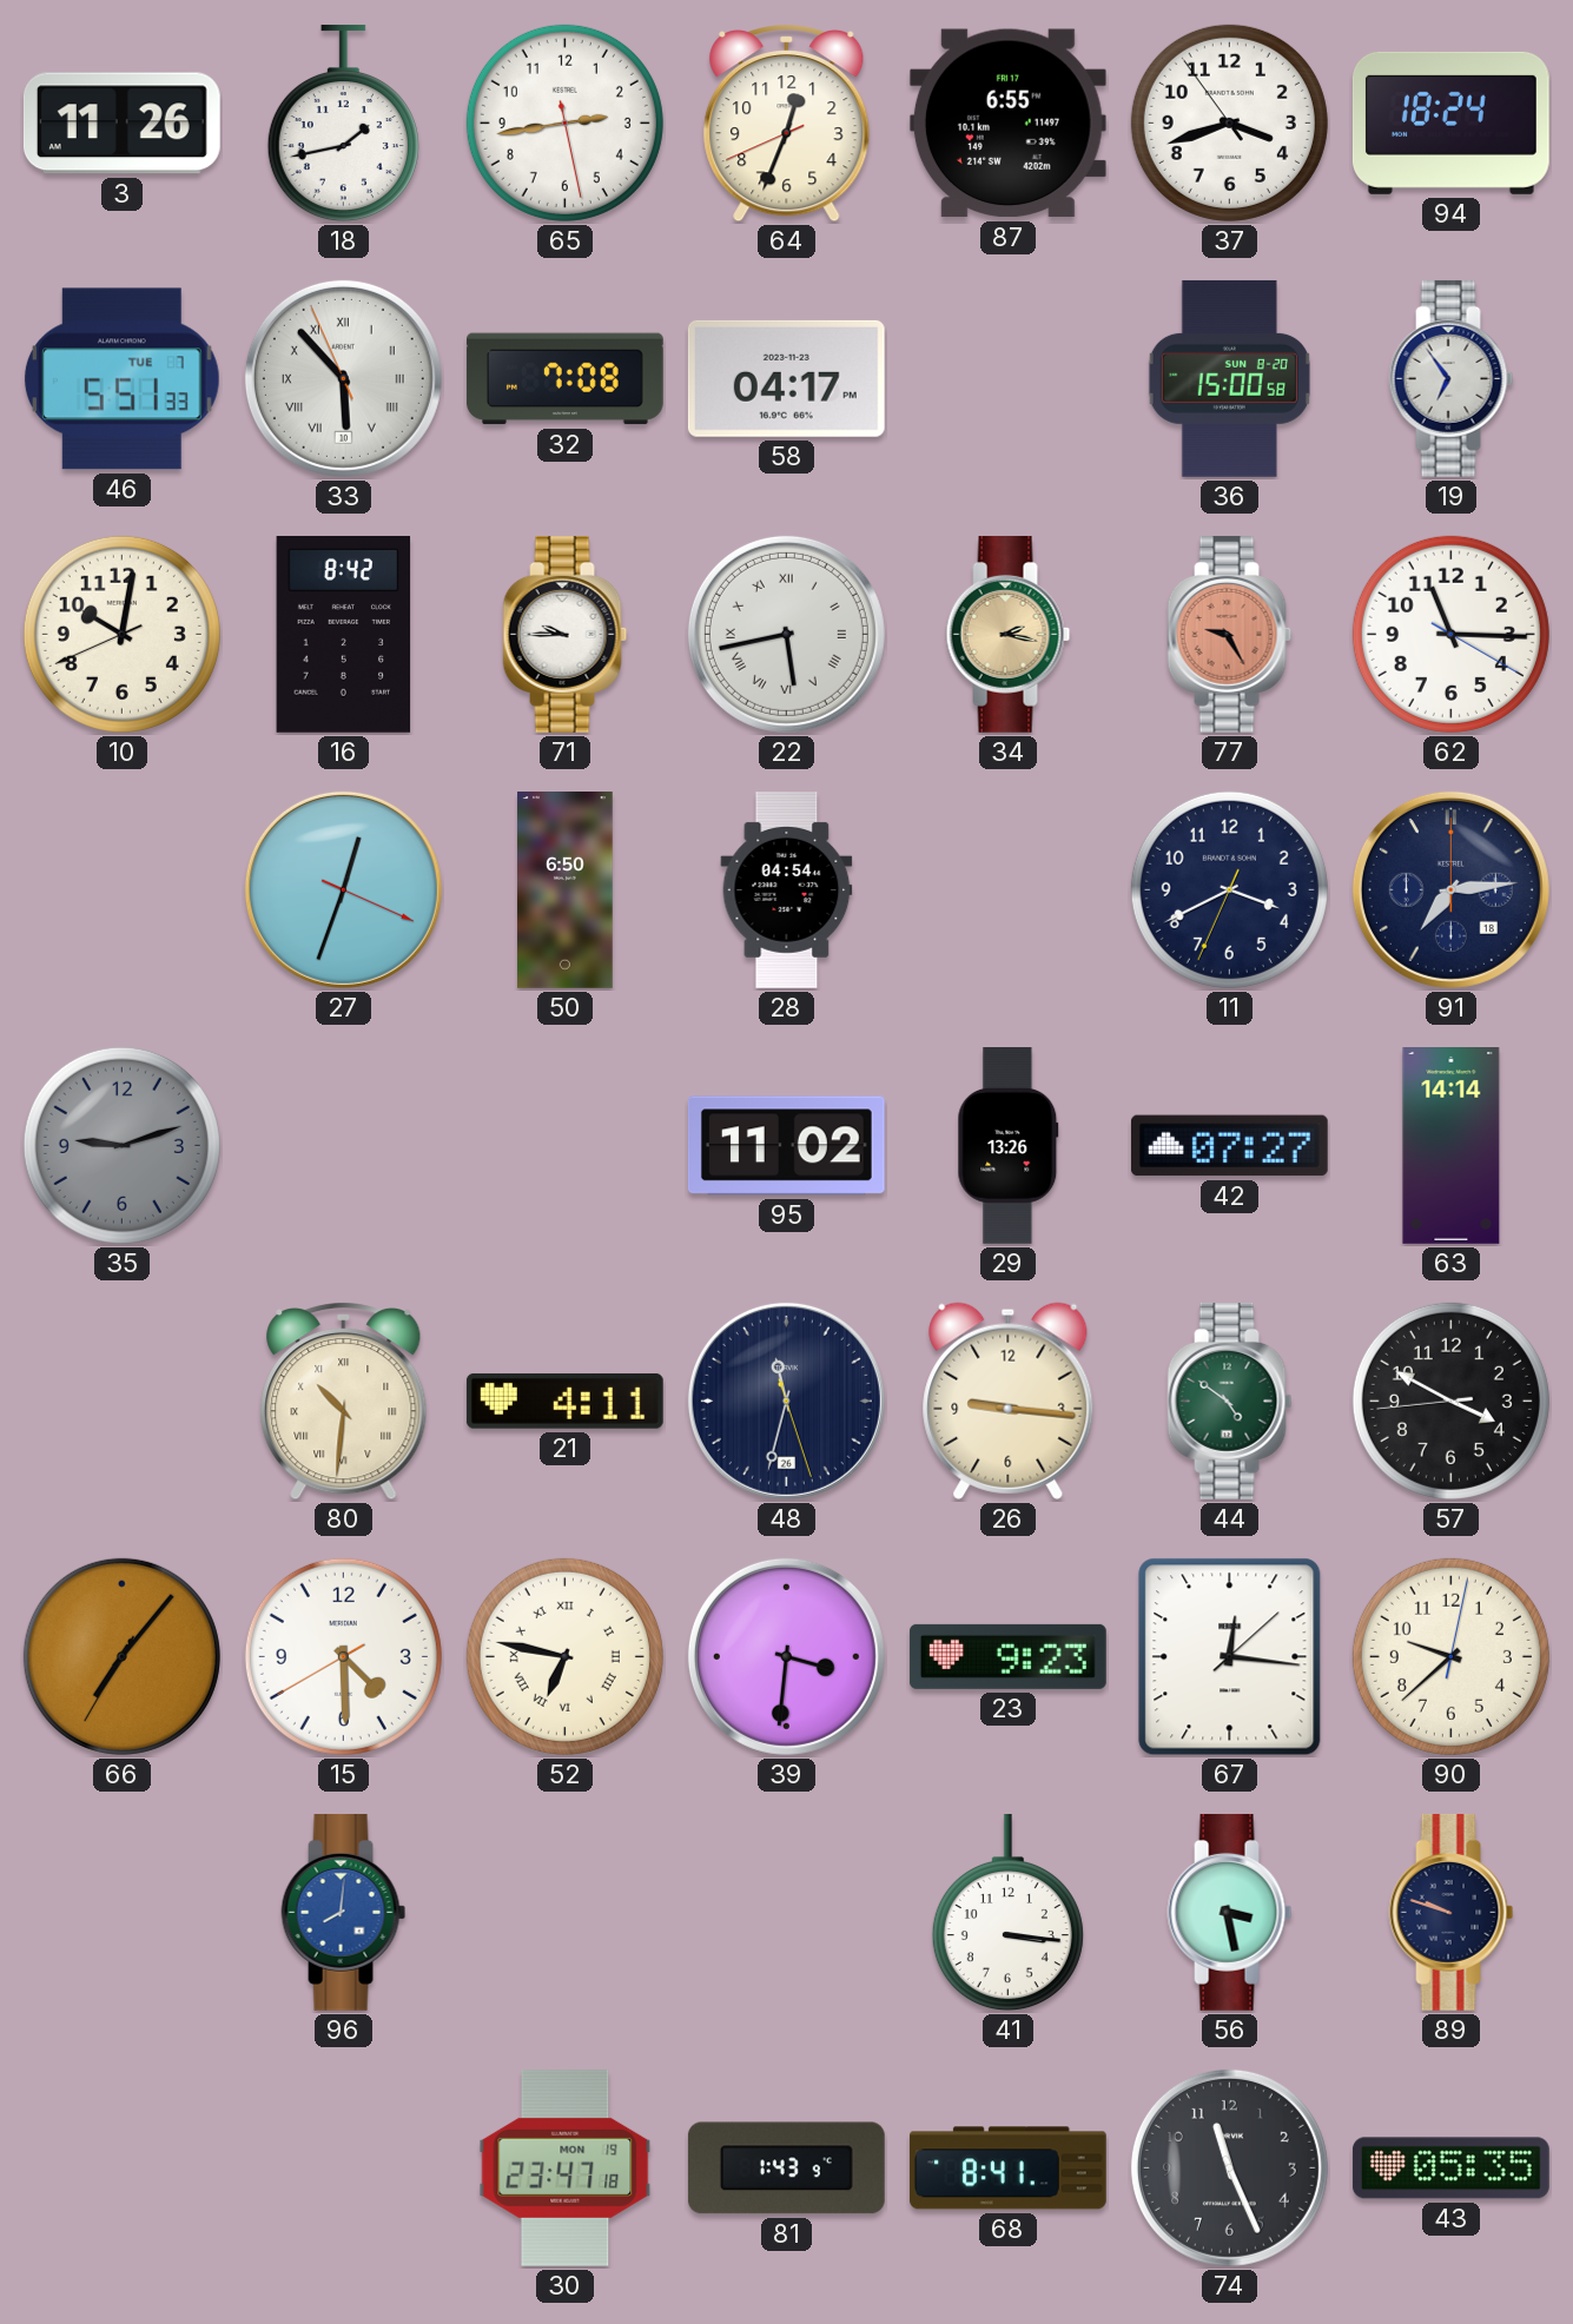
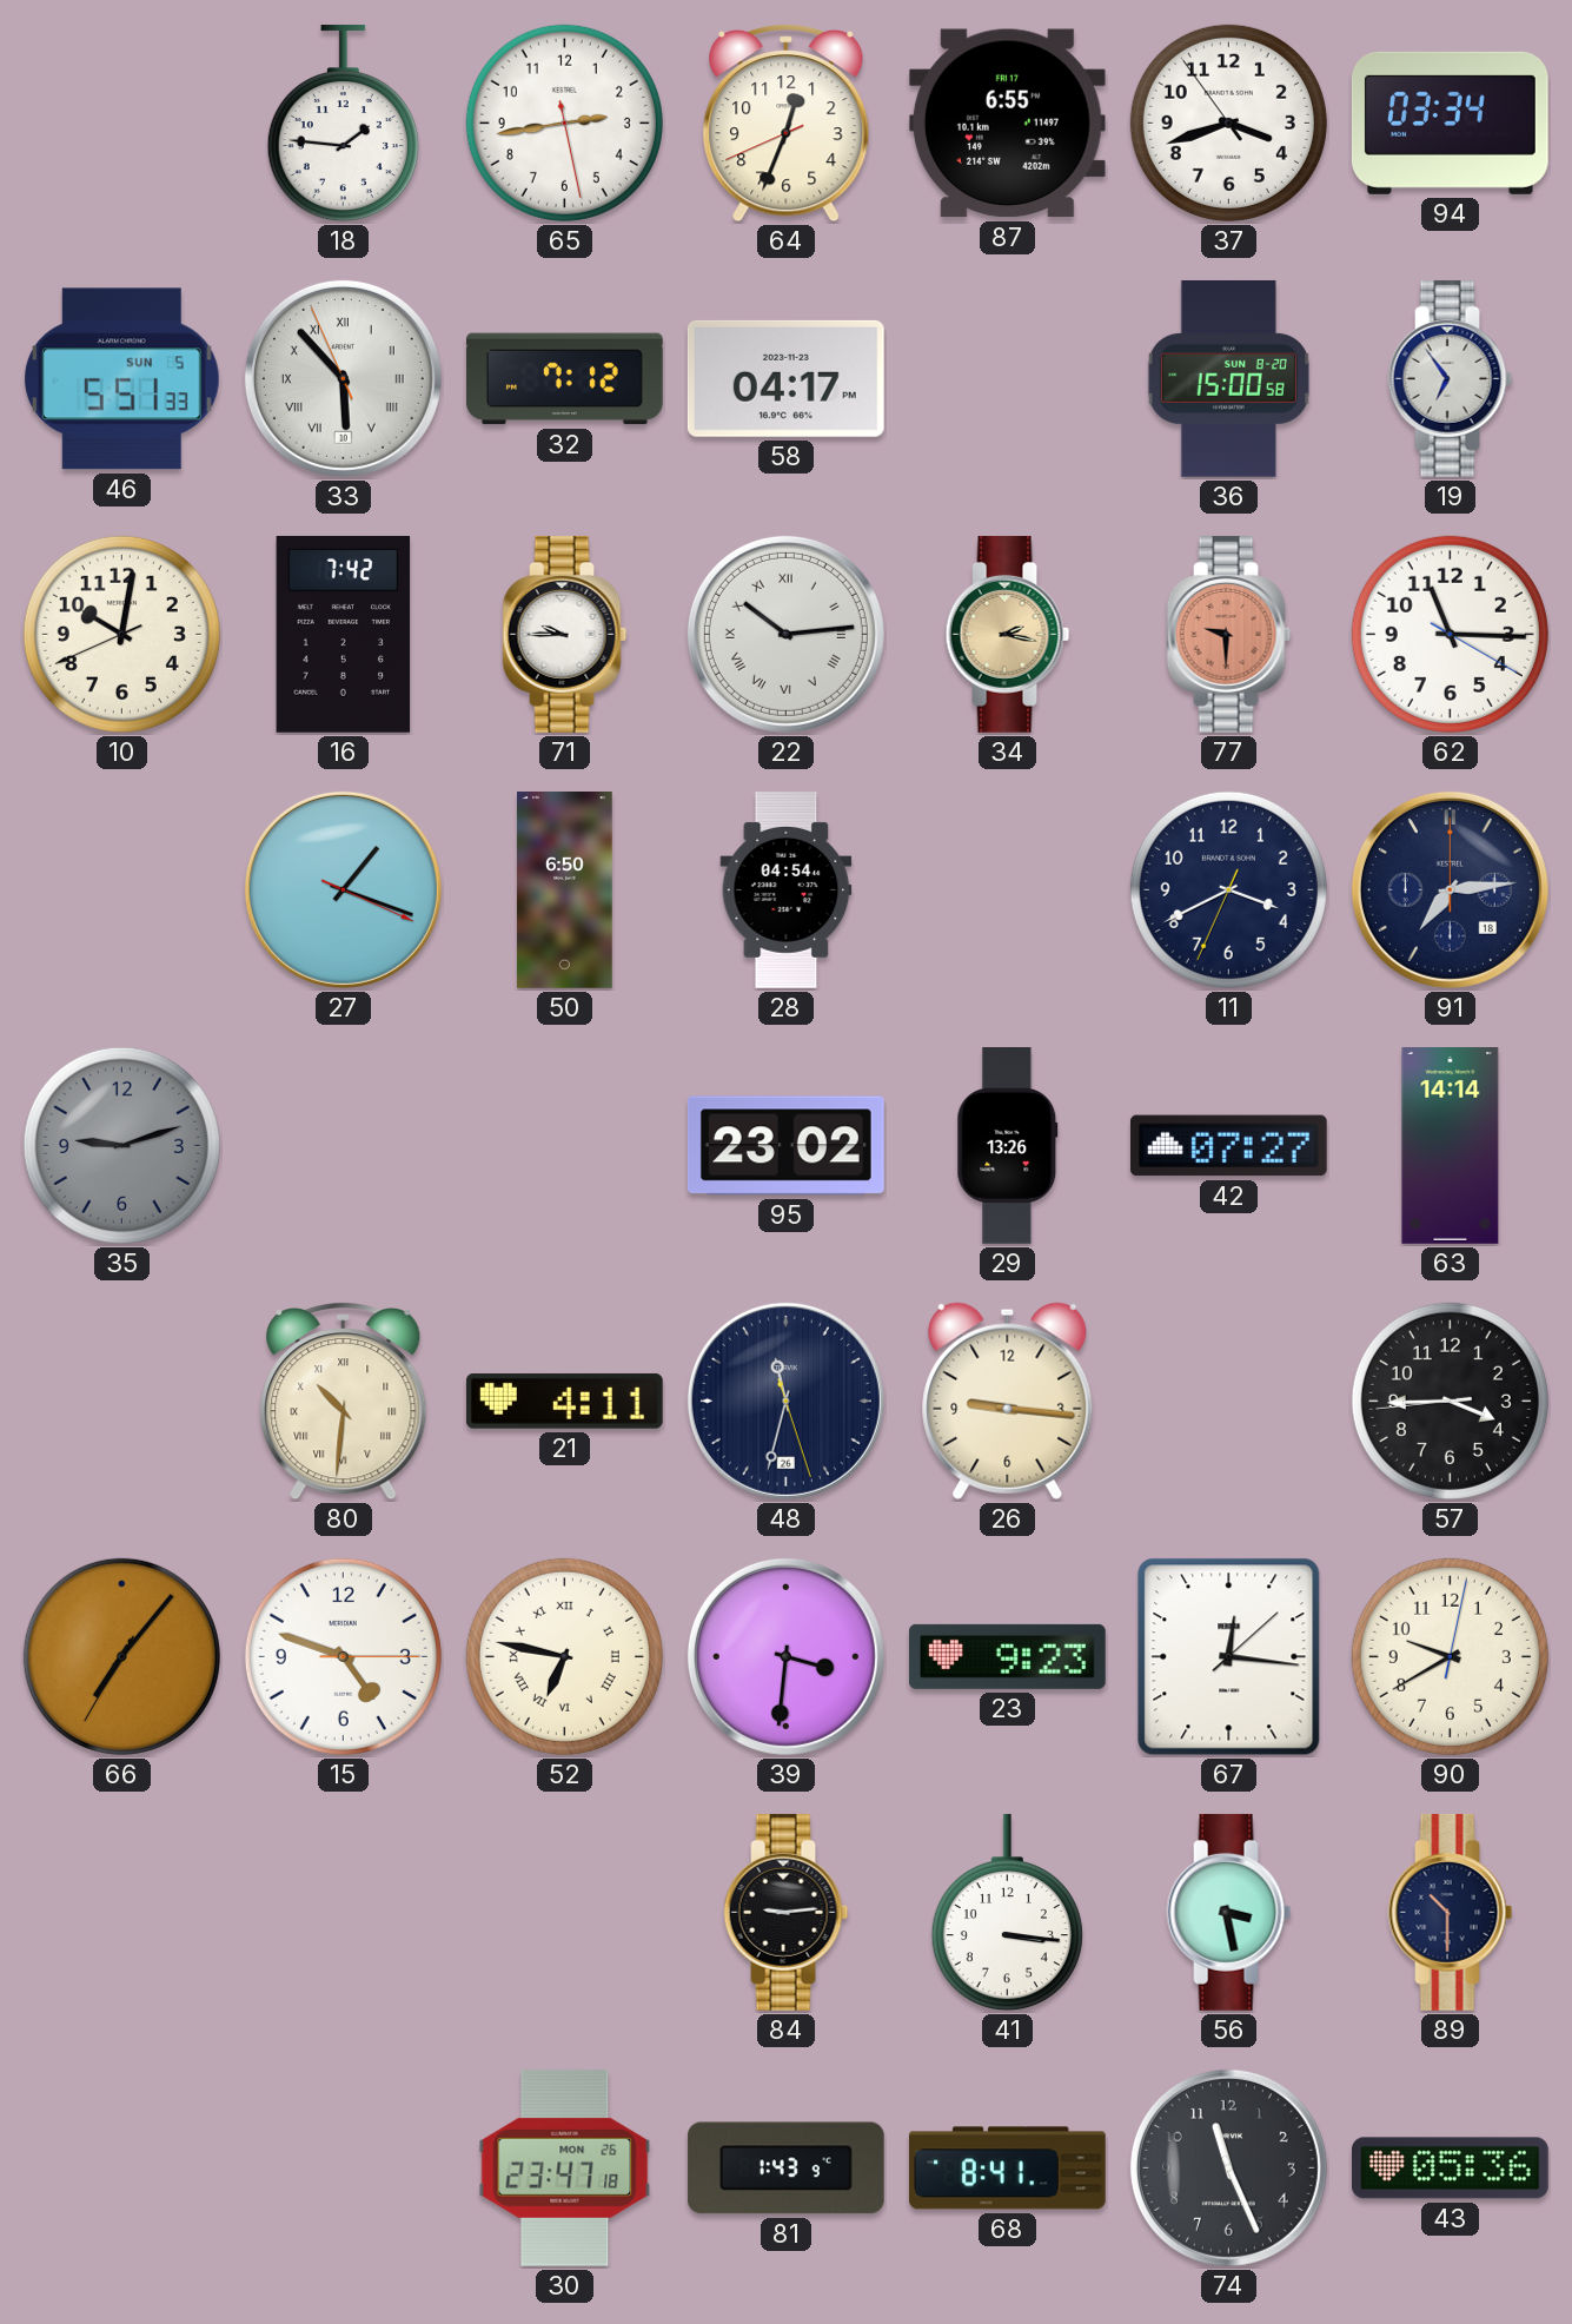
3: 11:26 -> none (121, 124)
18: 1:43 -> 1:46 (343, 124)
94: 18:24 -> 03:34 (1450, 123)
46 date: TUE 7 -> SUN 5 (121, 379)
32: 7:08 -> 7:12 (564, 379)
16: 8:42 -> 7:42 (344, 634)
22: 5:43 -> 10:14 (785, 634)
77: 9:25 -> 9:30 (1229, 634)
27: 12:33 -> 1:18 (343, 889)
95: 11:02 -> 23:02 (785, 1146)
44: 4:51 -> none (1230, 1401)
57: 3:49 -> 3:44 (1450, 1401)
15: 4:29 -> 4:48 (343, 1656)
90: 9:38 -> 9:40 (1450, 1656)
96: 8:01 -> none (344, 1912)
84: none -> 9:14 (787, 1912)
89: 9:48 -> 10:30 (1451, 1912)
30 date: MON 19 -> MON 26 (565, 2167)
43: 05:35 -> 05:36 (1450, 2169)
